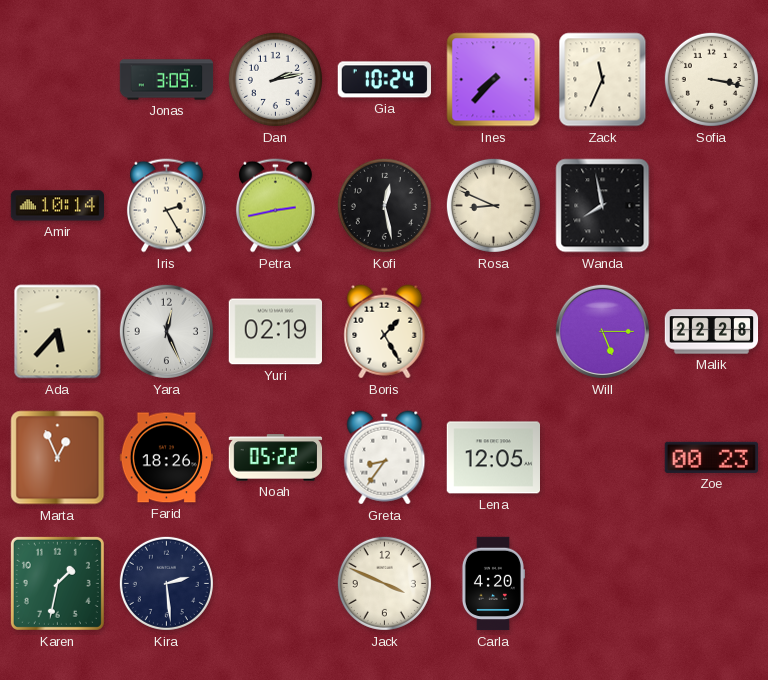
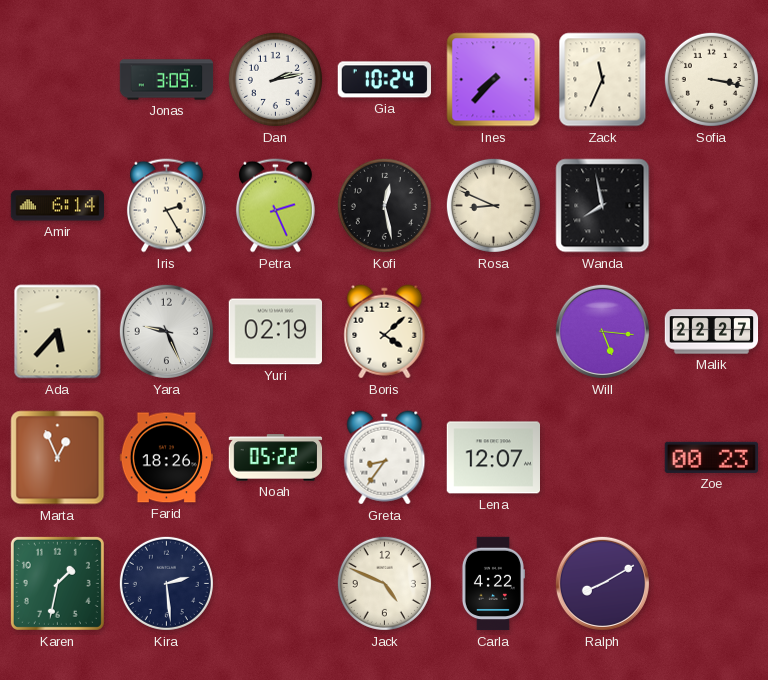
Amir: 10:14 -> 6:14 (57, 206)
Petra: 2:43 -> 2:26 (275, 206)
Yara: 12:26 -> 9:26 (166, 331)
Boris: 1:25 -> 4:08 (385, 332)
Will: 5:15 -> 5:16 (602, 331)
Malik: 22:28 -> 22:27 (712, 332)
Lena: 12:05 -> 12:07 (493, 458)
Jack: 3:49 -> 4:49 (384, 583)
Carla: 4:20 -> 4:22 (493, 584)
Ralph: none -> 8:10 (602, 583)
